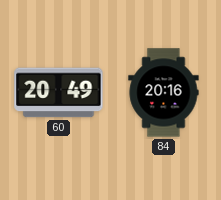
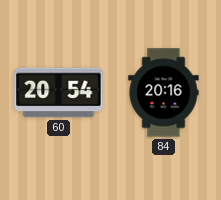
60: 20:49 -> 20:54 (59, 93)
